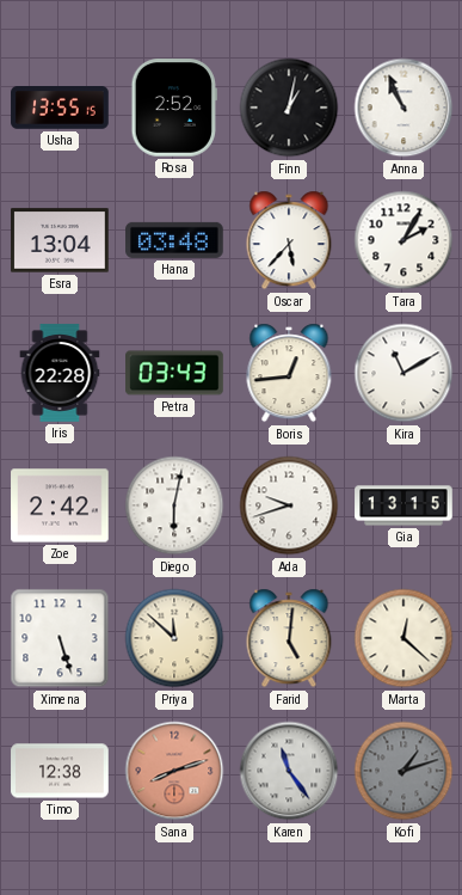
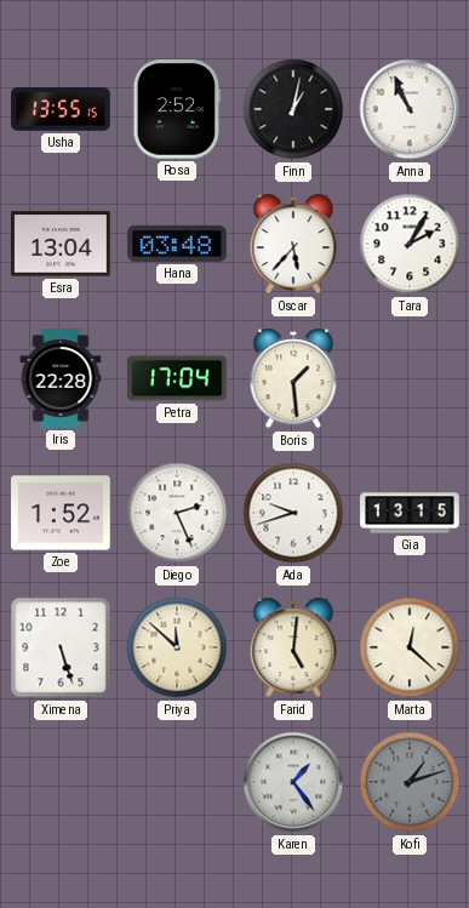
Petra: 03:43 -> 17:04 (177, 378)
Boris: 12:44 -> 1:29 (293, 378)
Kira: 11:10 -> none (404, 373)
Zoe: 2:42 -> 1:52 (61, 513)
Diego: 6:02 -> 2:26 (177, 513)
Timo: 12:38 -> none (60, 771)
Sana: 8:12 -> none (174, 771)
Karen: 11:24 -> 1:24 (293, 782)
